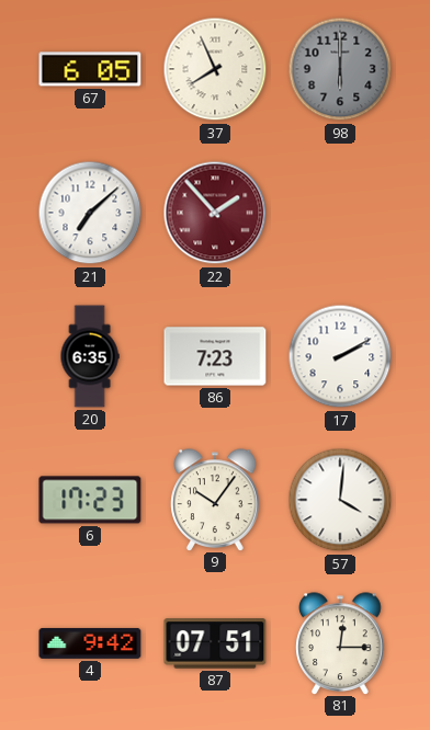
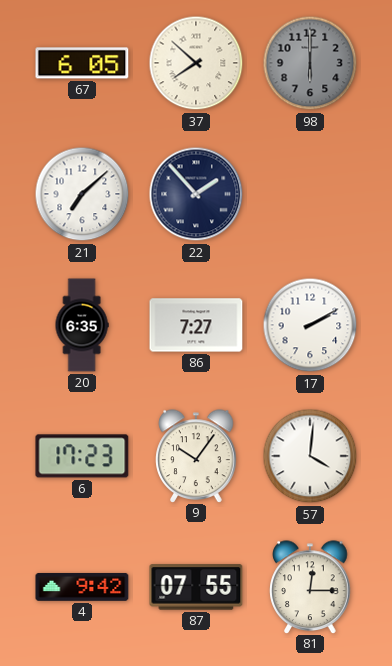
37: 7:56 -> 7:52 (196, 63)
22 dial: burgundy -> navy (196, 194)
86: 7:23 -> 7:27 (196, 325)
87: 07:51 -> 07:55 (196, 587)
